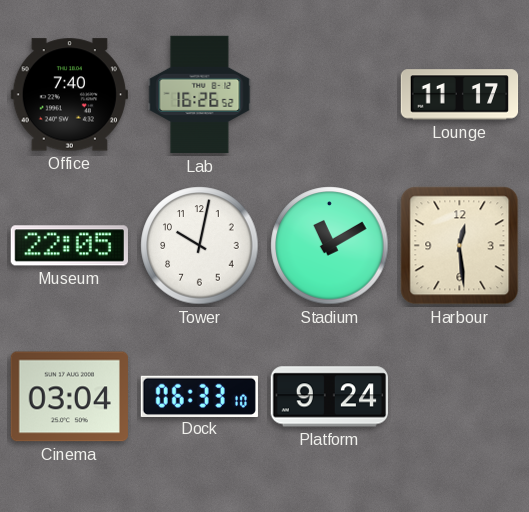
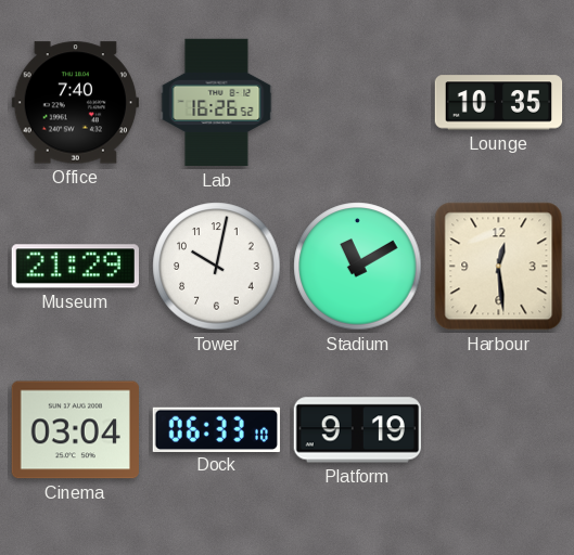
Lounge: 11:17 -> 10:35 (499, 103)
Museum: 22:05 -> 21:29 (75, 267)
Platform: 9:24 -> 9:19 (357, 430)
